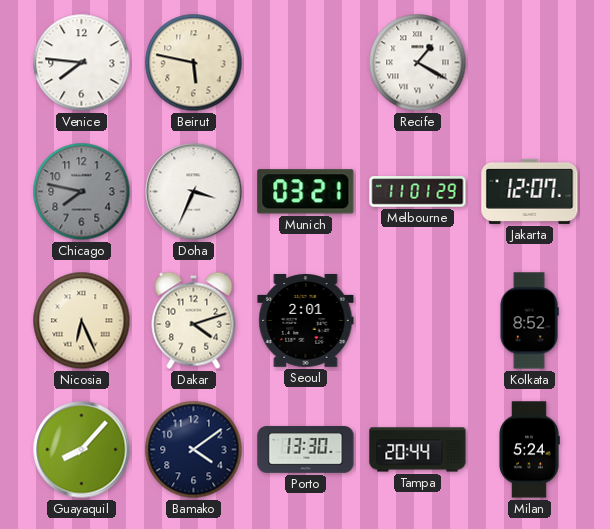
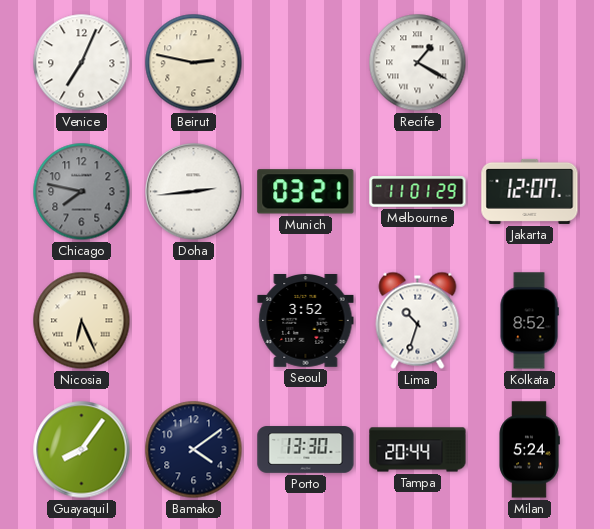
Venice: 7:46 -> 7:04 (82, 63)
Beirut: 5:47 -> 2:47 (194, 63)
Doha: 3:34 -> 2:44 (194, 192)
Dakar: 4:12 -> none (194, 320)
Seoul: 2:01 -> 3:52 (306, 321)
Lima: none -> 10:33 (418, 320)
Guayaquil: 8:07 -> 8:06 (82, 450)
